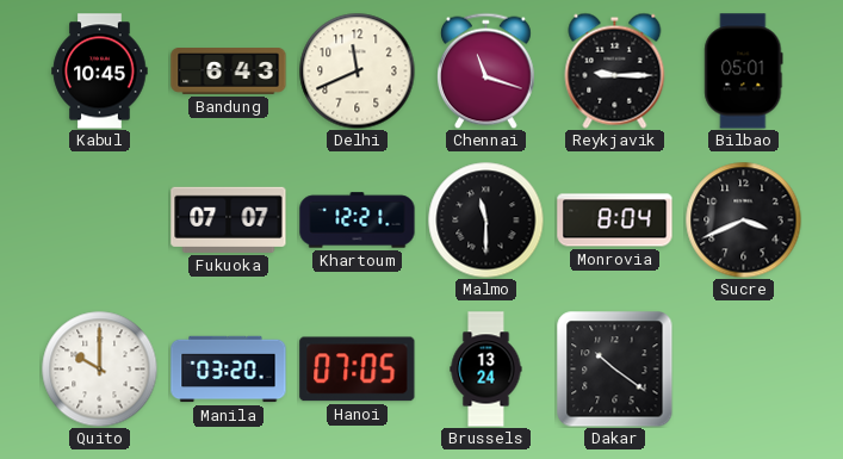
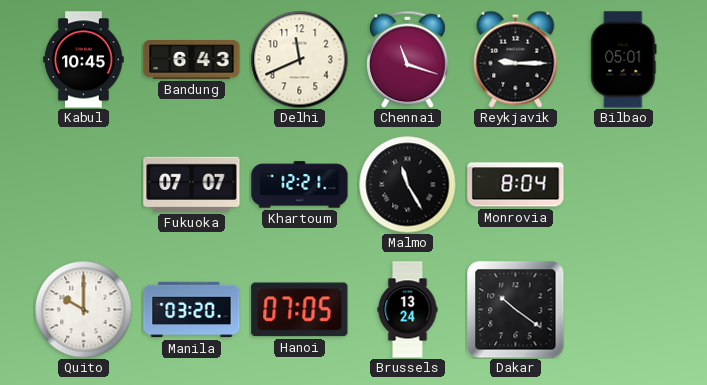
Malmo: 11:30 -> 11:25 (407, 184)
Sucre: 3:41 -> none (743, 219)
